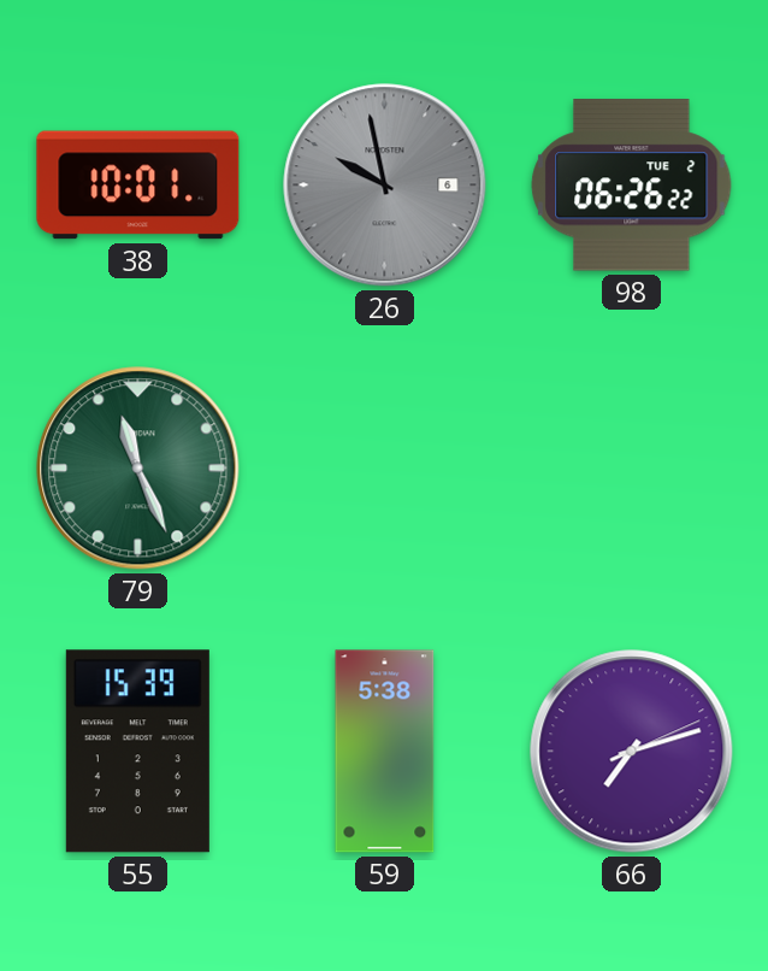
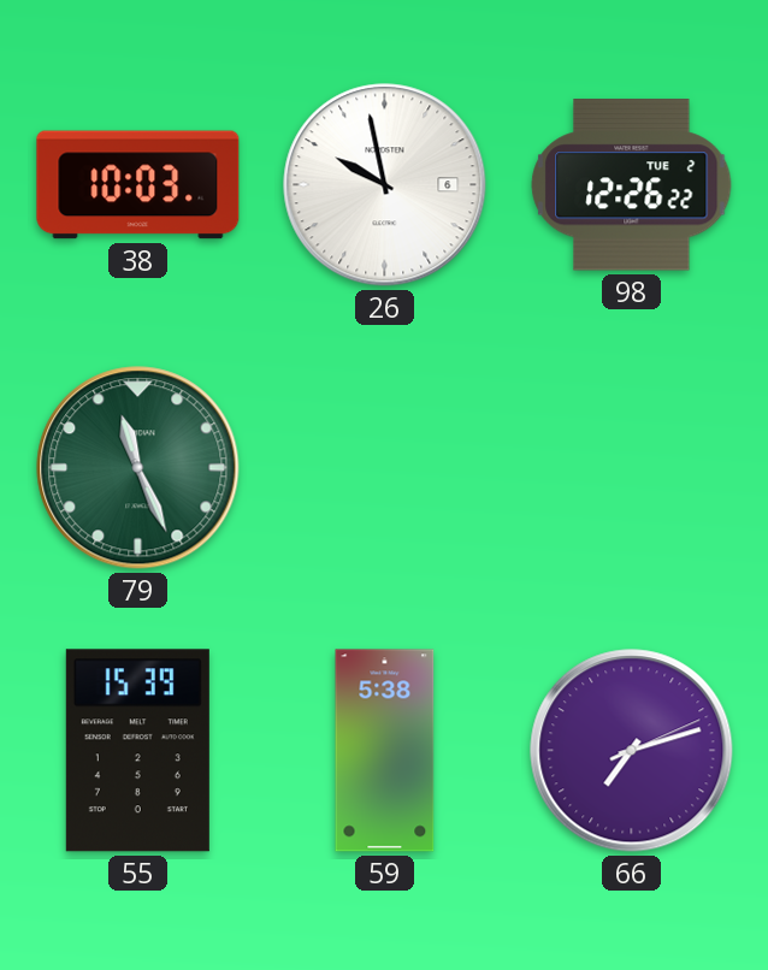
38: 10:01 -> 10:03 (138, 185)
26 dial: grey -> white (385, 185)
98: 06:26 -> 12:26 (632, 185)
